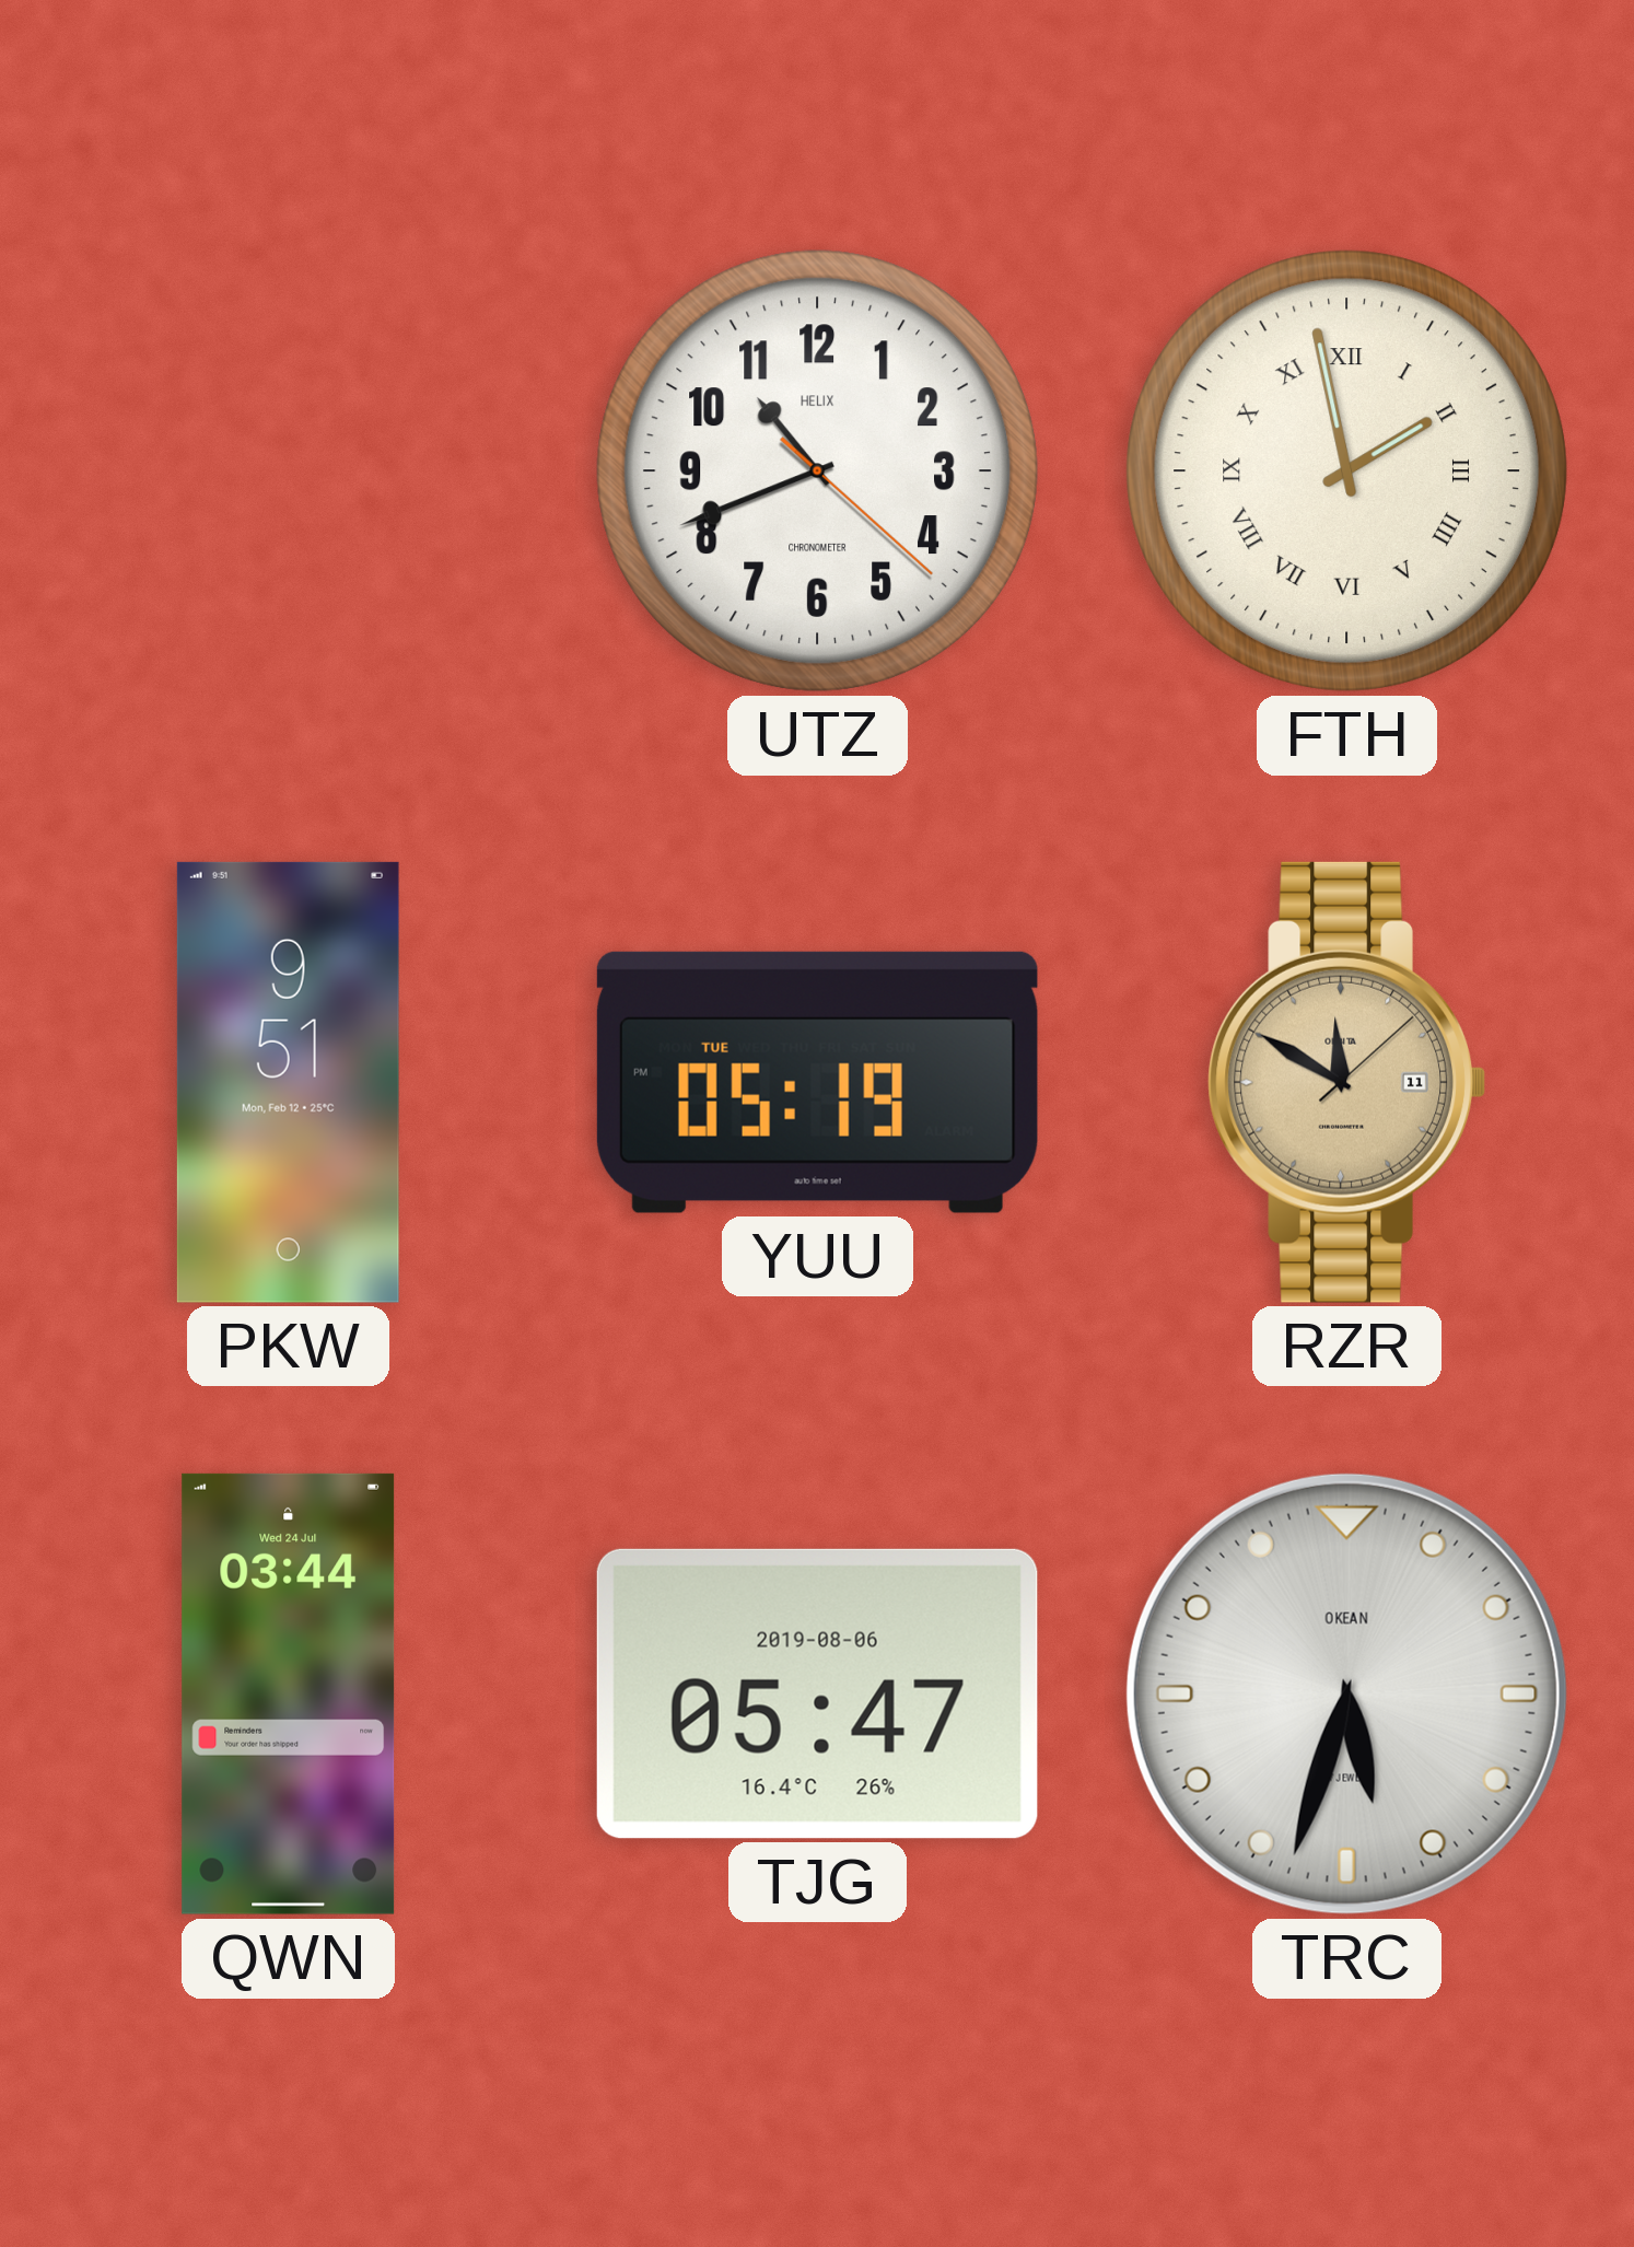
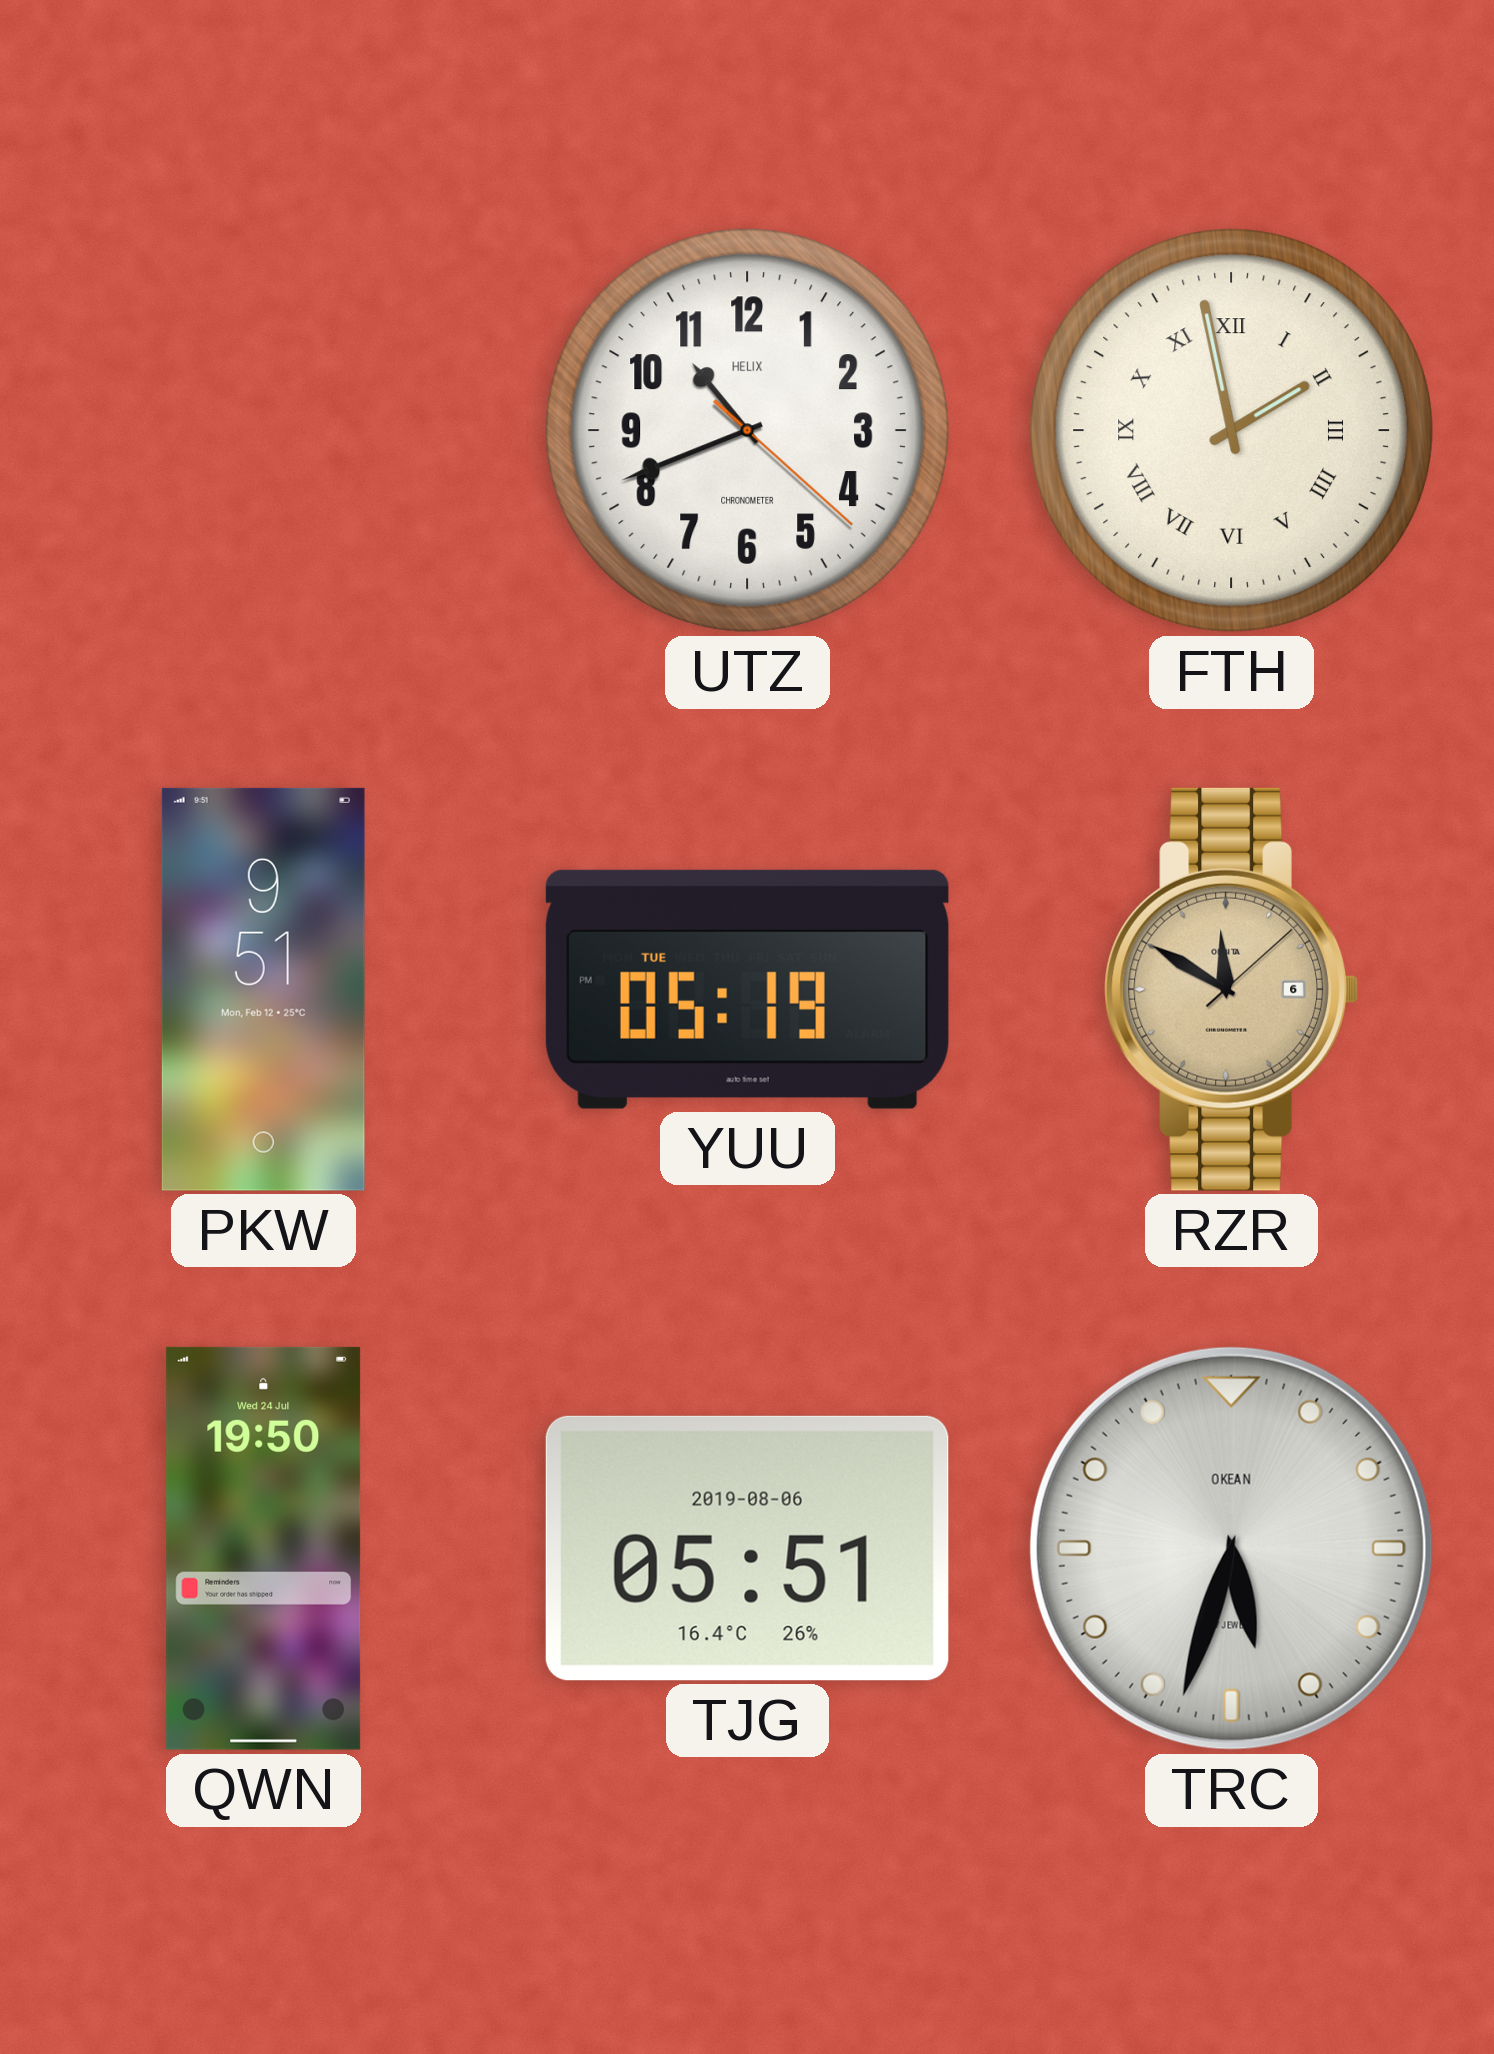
RZR date: 11 -> 6 (1231, 989)
QWN: 03:44 -> 19:50 (264, 1548)
TJG: 05:47 -> 05:51 (747, 1548)
